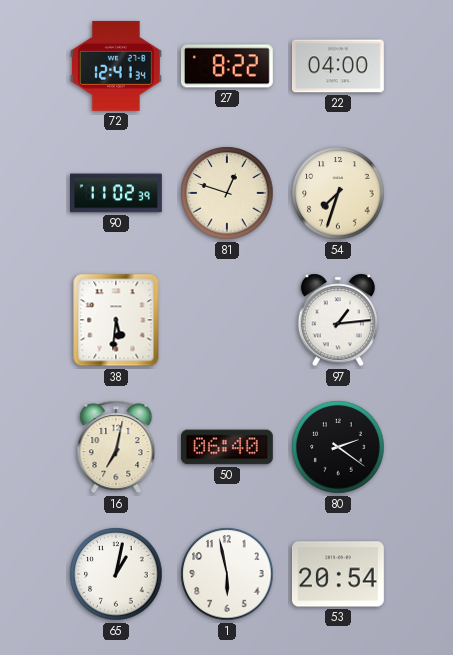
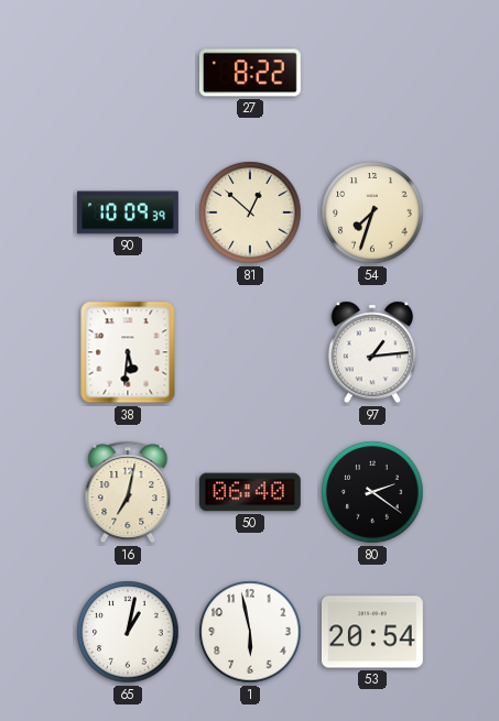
72: 12:41 -> none (116, 66)
22: 04:00 -> none (338, 66)
90: 11:02 -> 10:09 (129, 212)
81: 12:48 -> 12:52 (250, 212)
